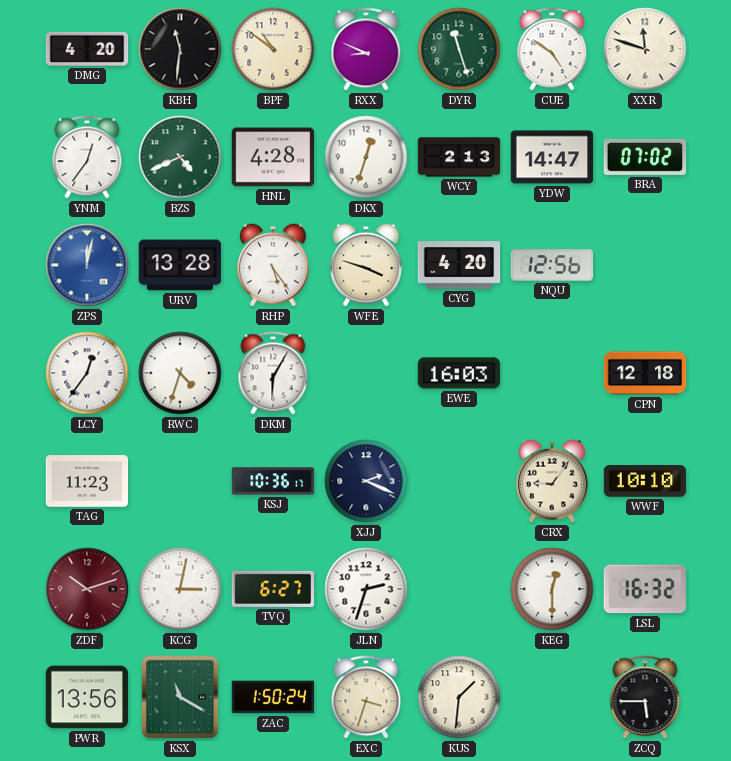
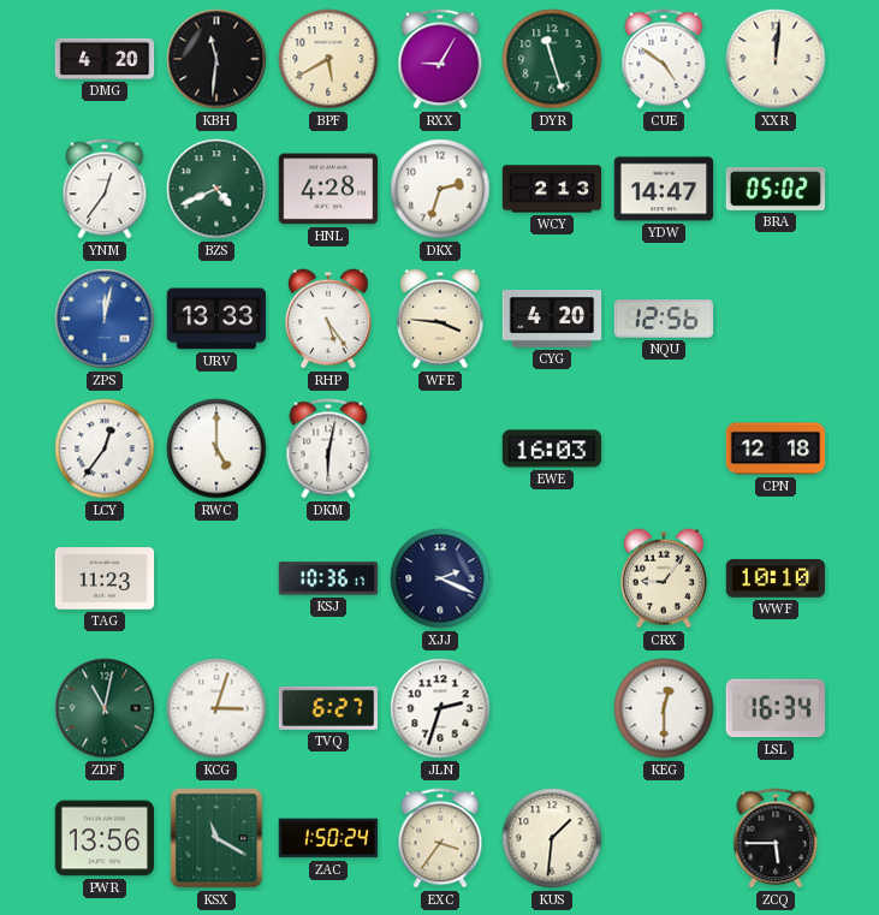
BPF: 10:51 -> 5:40 (328, 59)
RXX: 8:49 -> 9:05 (440, 59)
XXR: 11:48 -> 12:01 (776, 59)
DKX: 12:33 -> 2:33 (440, 189)
BRA: 07:02 -> 05:02 (776, 189)
URV: 13:28 -> 13:33 (216, 319)
WFE: 3:48 -> 3:46 (441, 319)
RWC: 4:33 -> 5:00 (216, 448)
DKM: 6:05 -> 6:02 (328, 448)
ZDF: 10:12 -> 11:02 (105, 708)
ZDF dial: burgundy -> green (105, 708)
KCG: 3:02 -> 3:03 (216, 708)
LSL: 16:32 -> 16:34 (776, 708)
EXC: 3:33 -> 3:36 (440, 838)
